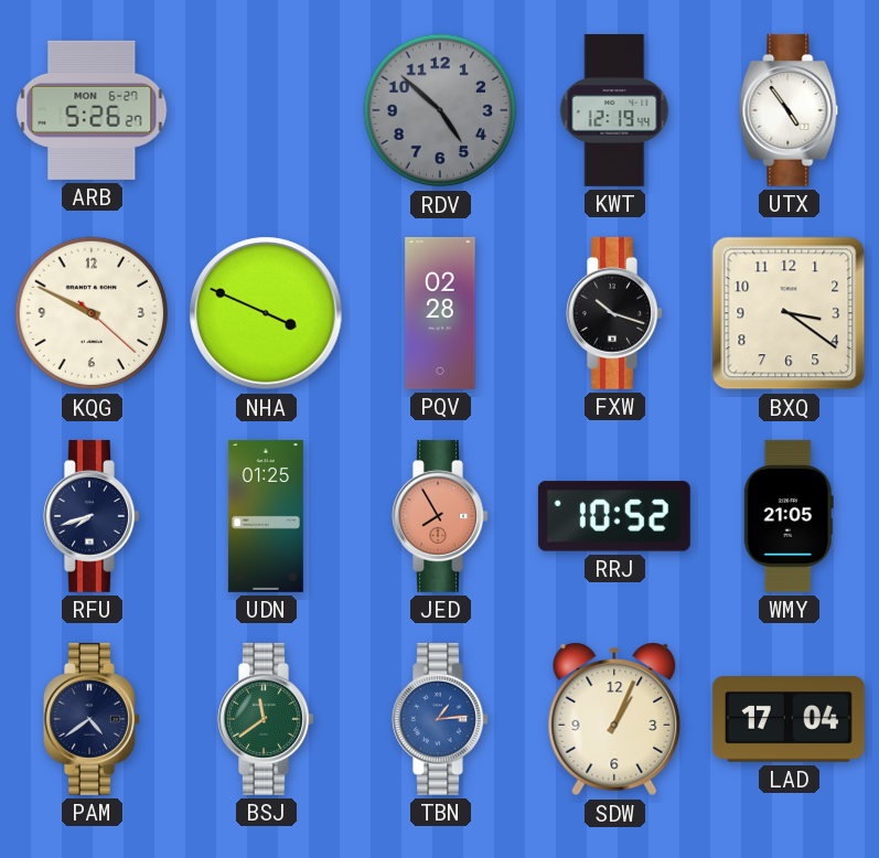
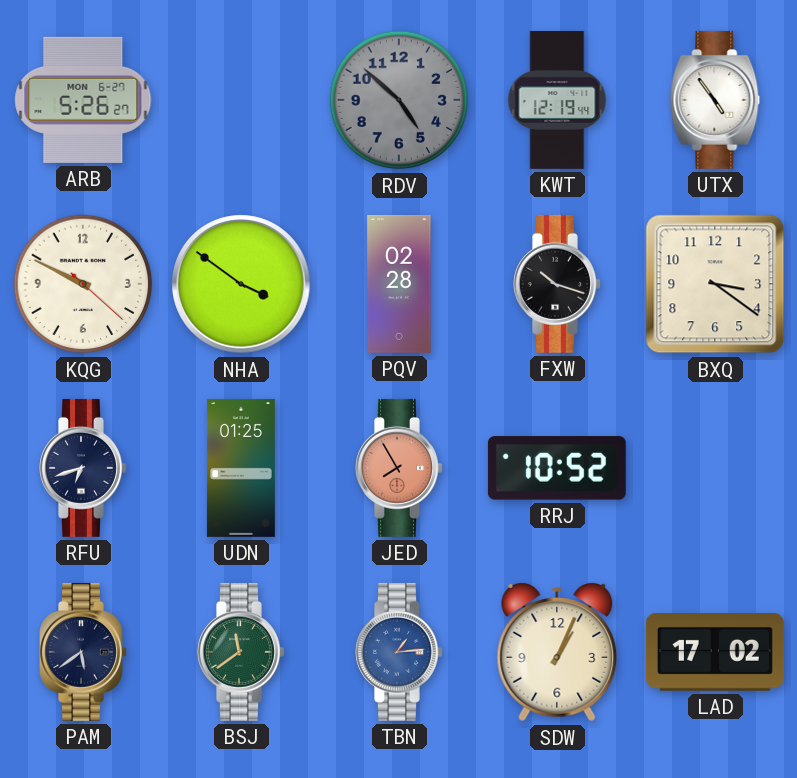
NHA: 3:49 -> 3:51 (241, 284)
RFU: 7:42 -> 6:42 (83, 468)
WMY: 21:05 -> none (789, 516)
PAM: 4:39 -> 5:39 (83, 652)
LAD: 17:04 -> 17:02 (715, 653)
